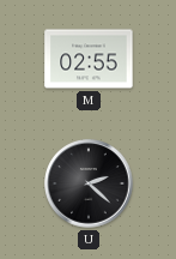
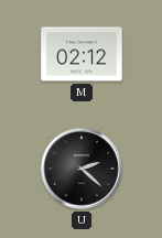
M: 02:55 -> 02:12 (82, 54)
